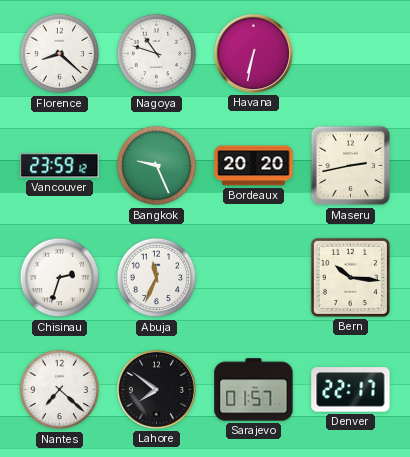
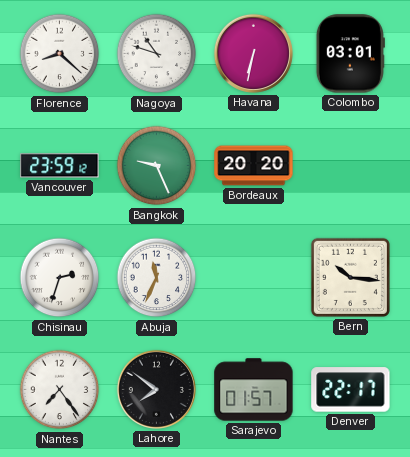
Colombo: none -> 03:01 (350, 54)
Maseru: 2:43 -> none (351, 166)
Nantes: 7:22 -> 7:24 (60, 390)
